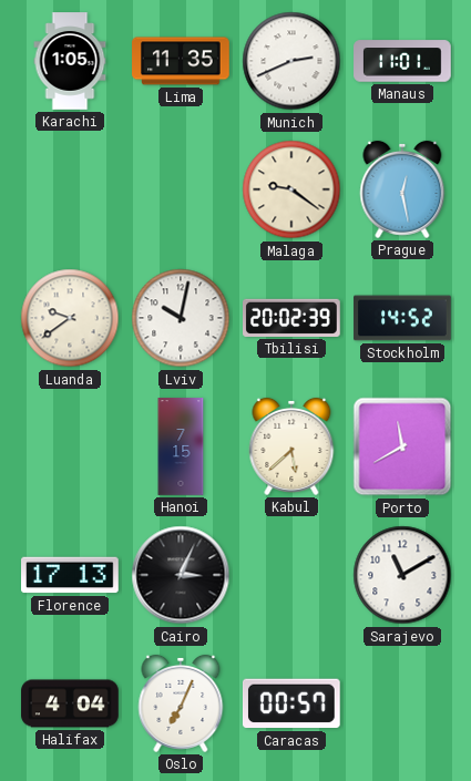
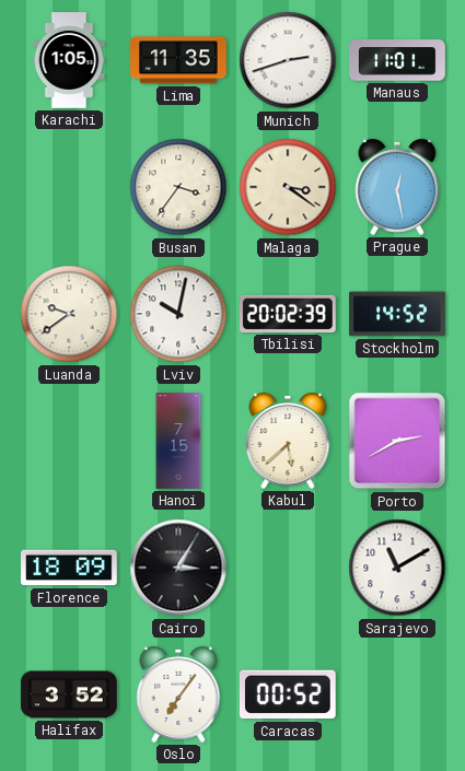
Munich: 2:41 -> 2:42 (288, 60)
Busan: none -> 3:36 (178, 187)
Malaga: 9:21 -> 3:21 (288, 187)
Porto: 11:40 -> 2:40 (397, 441)
Florence: 17:13 -> 18:09 (70, 568)
Cairo: 3:04 -> 3:05 (178, 568)
Halifax: 4:04 -> 3:52 (69, 694)
Oslo: 7:04 -> 7:06 (178, 694)
Caracas: 00:57 -> 00:52 (288, 694)
